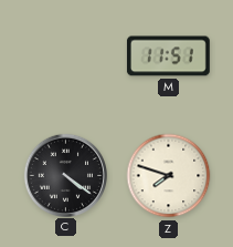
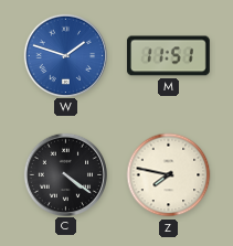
W: none -> 1:48 (65, 55)
Z: 7:48 -> 7:47 (169, 175)
